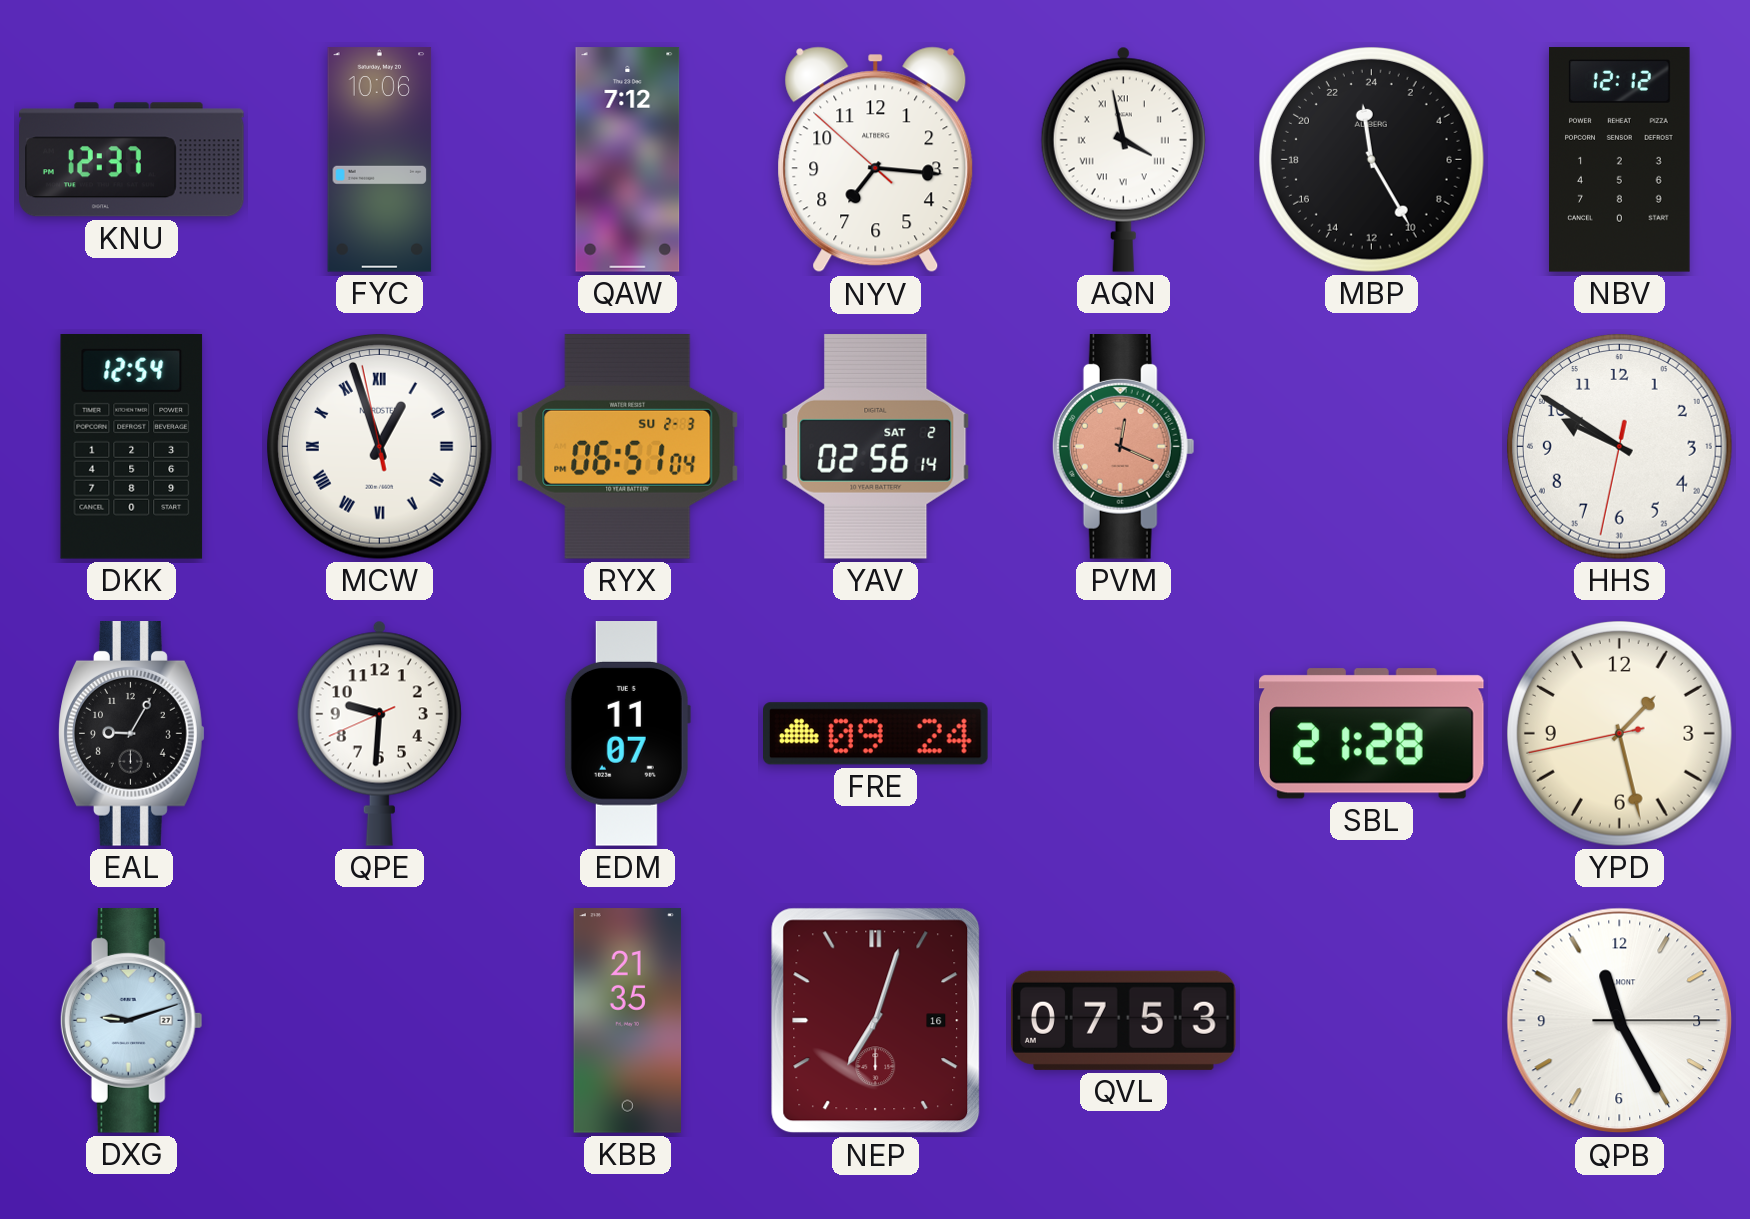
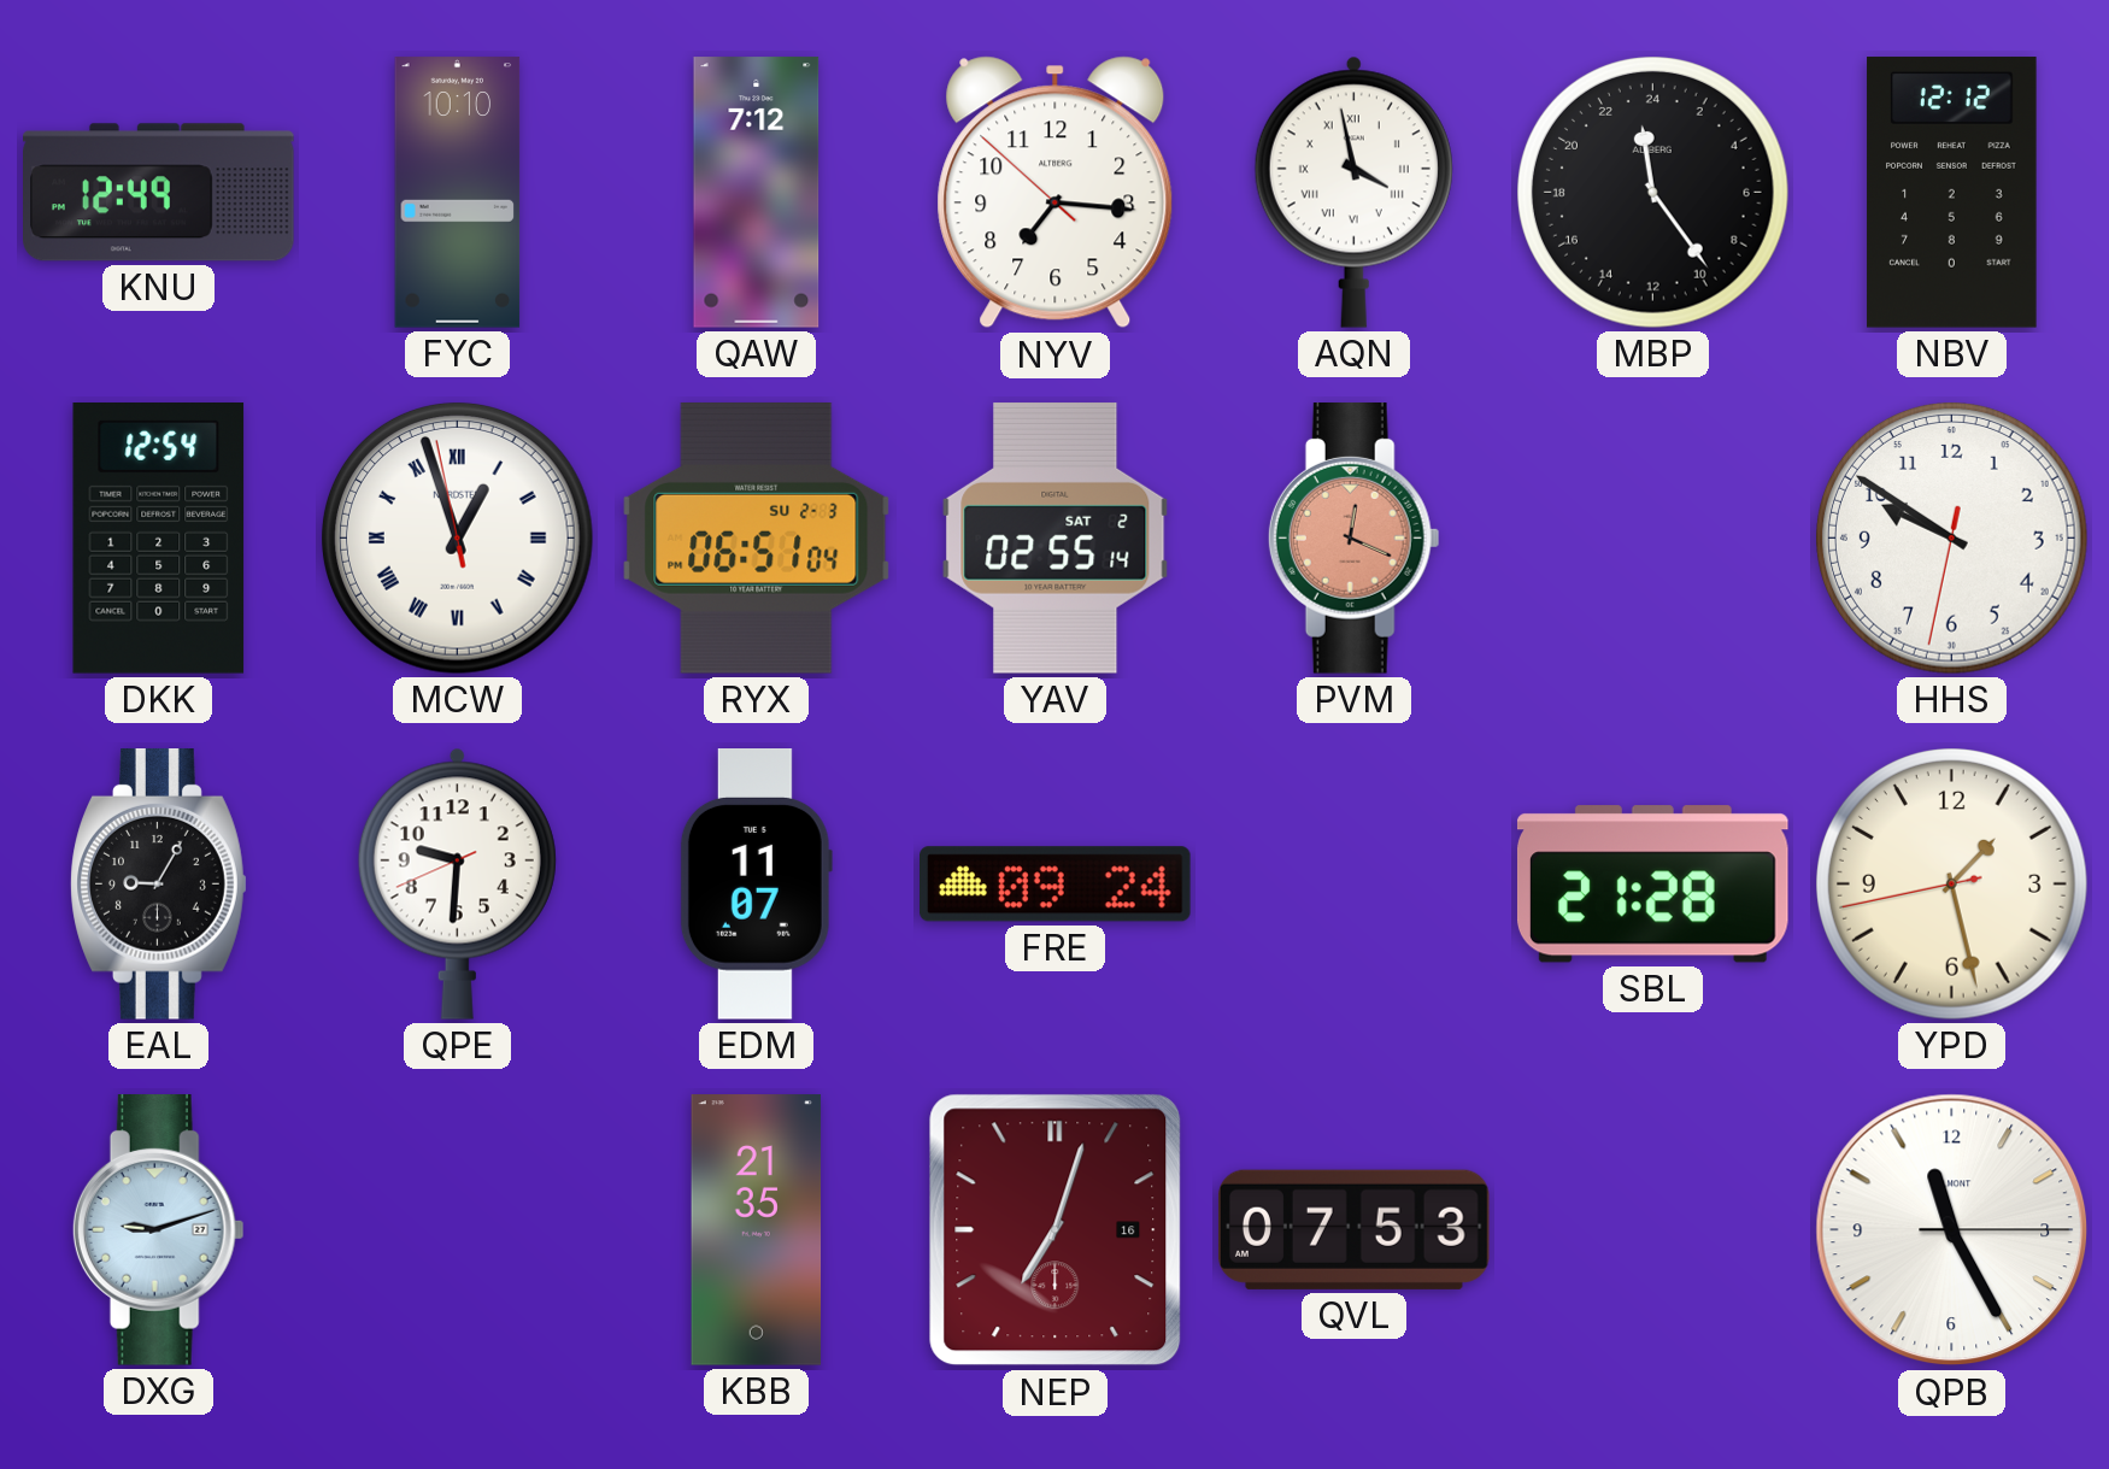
KNU: 12:37 -> 12:49 (159, 193)
FYC: 10:06 -> 10:10 (458, 193)
MBP: 23:25 -> 23:24 (1653, 193)
YAV: 02:56 -> 02:55 (1056, 537)
